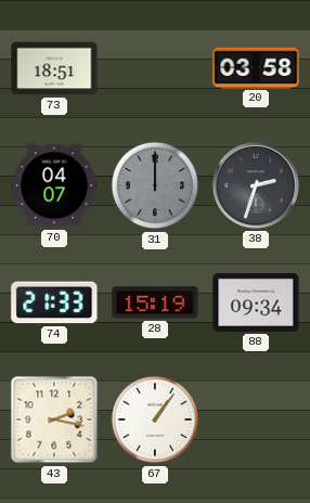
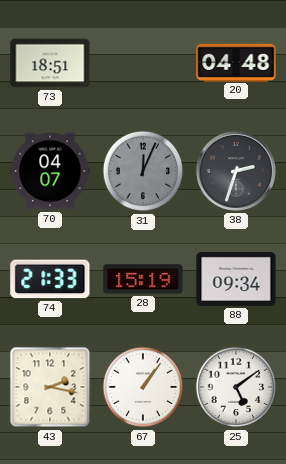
20: 03:58 -> 04:48 (236, 62)
31: 12:00 -> 12:04 (143, 171)
25: none -> 5:09 (236, 387)
